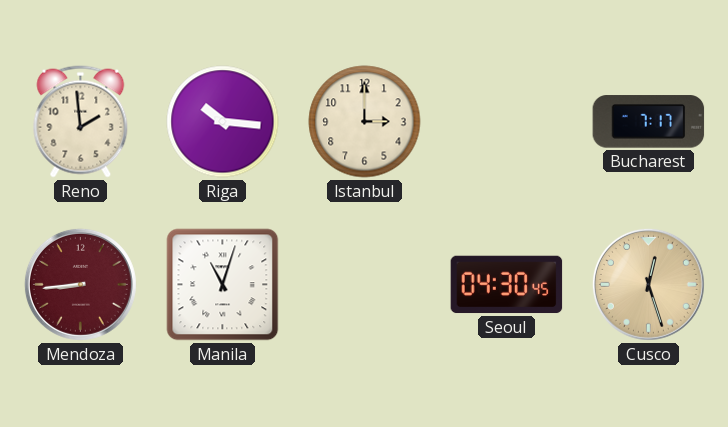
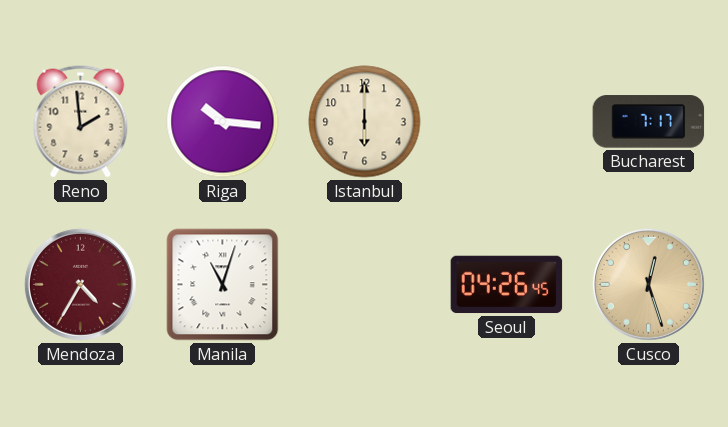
Istanbul: 3:00 -> 6:00 (365, 122)
Mendoza: 8:44 -> 4:35 (80, 284)
Seoul: 04:30 -> 04:26 (507, 285)
